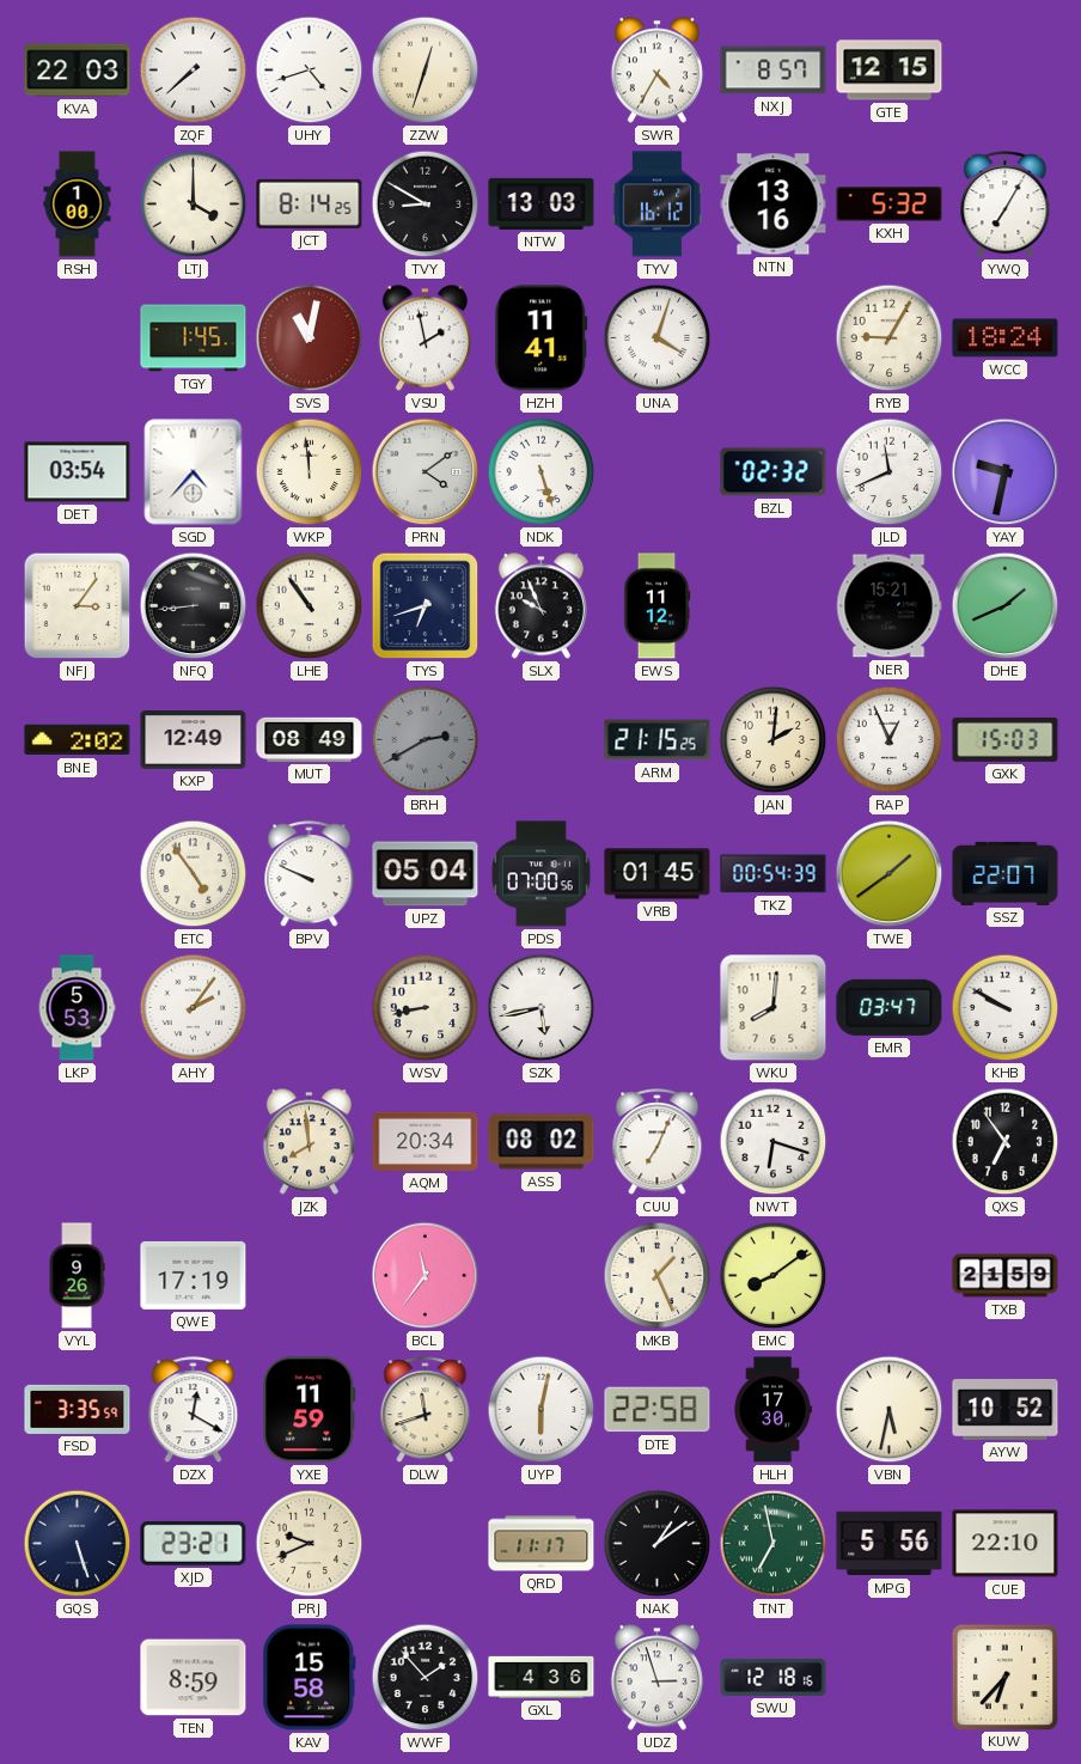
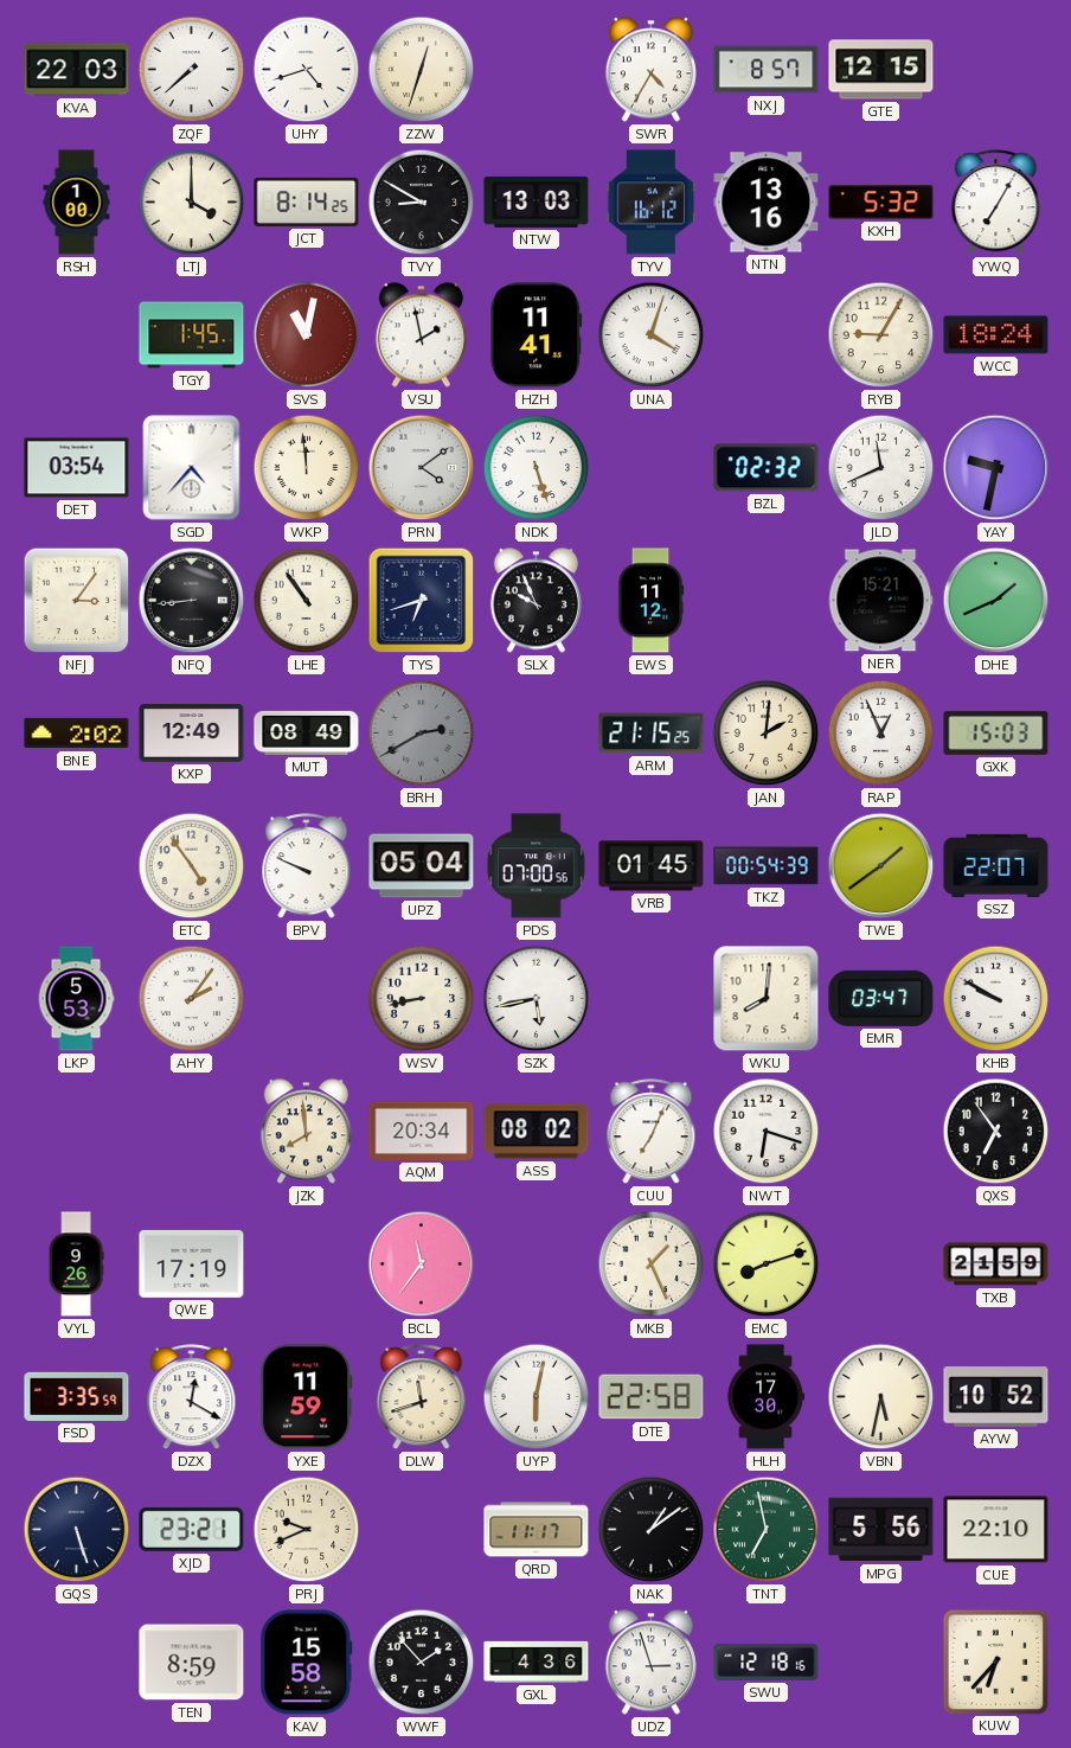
EMC: 8:09 -> 8:12 (767, 1264)
